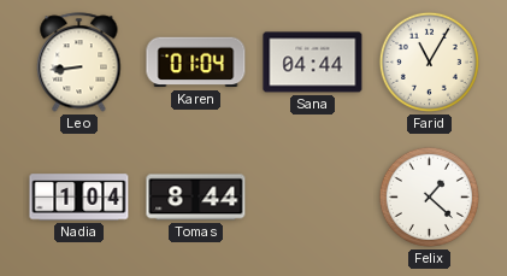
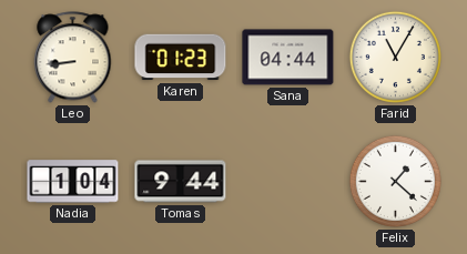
Karen: 01:04 -> 01:23 (181, 58)
Tomas: 8:44 -> 9:44 (181, 182)
